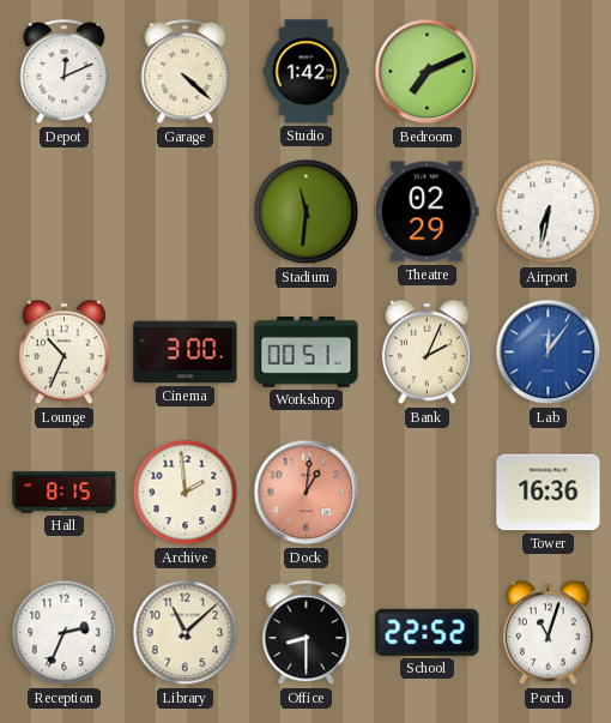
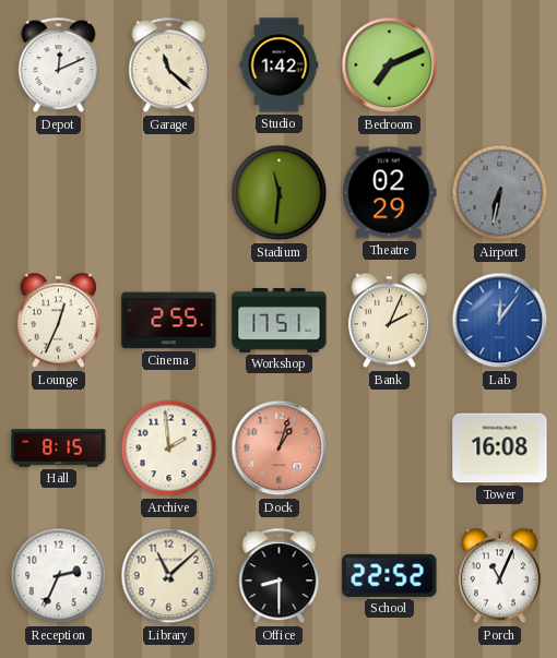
Garage: 4:22 -> 11:22 (169, 65)
Airport dial: white -> grey (500, 193)
Lounge: 10:34 -> 12:34 (58, 321)
Cinema: 3:00 -> 2:55 (169, 321)
Workshop: 00:51 -> 17:51 (280, 321)
Dock: 1:01 -> 1:03 (280, 448)
Tower: 16:36 -> 16:08 (500, 448)
Porch: 11:03 -> 11:04 (499, 576)
